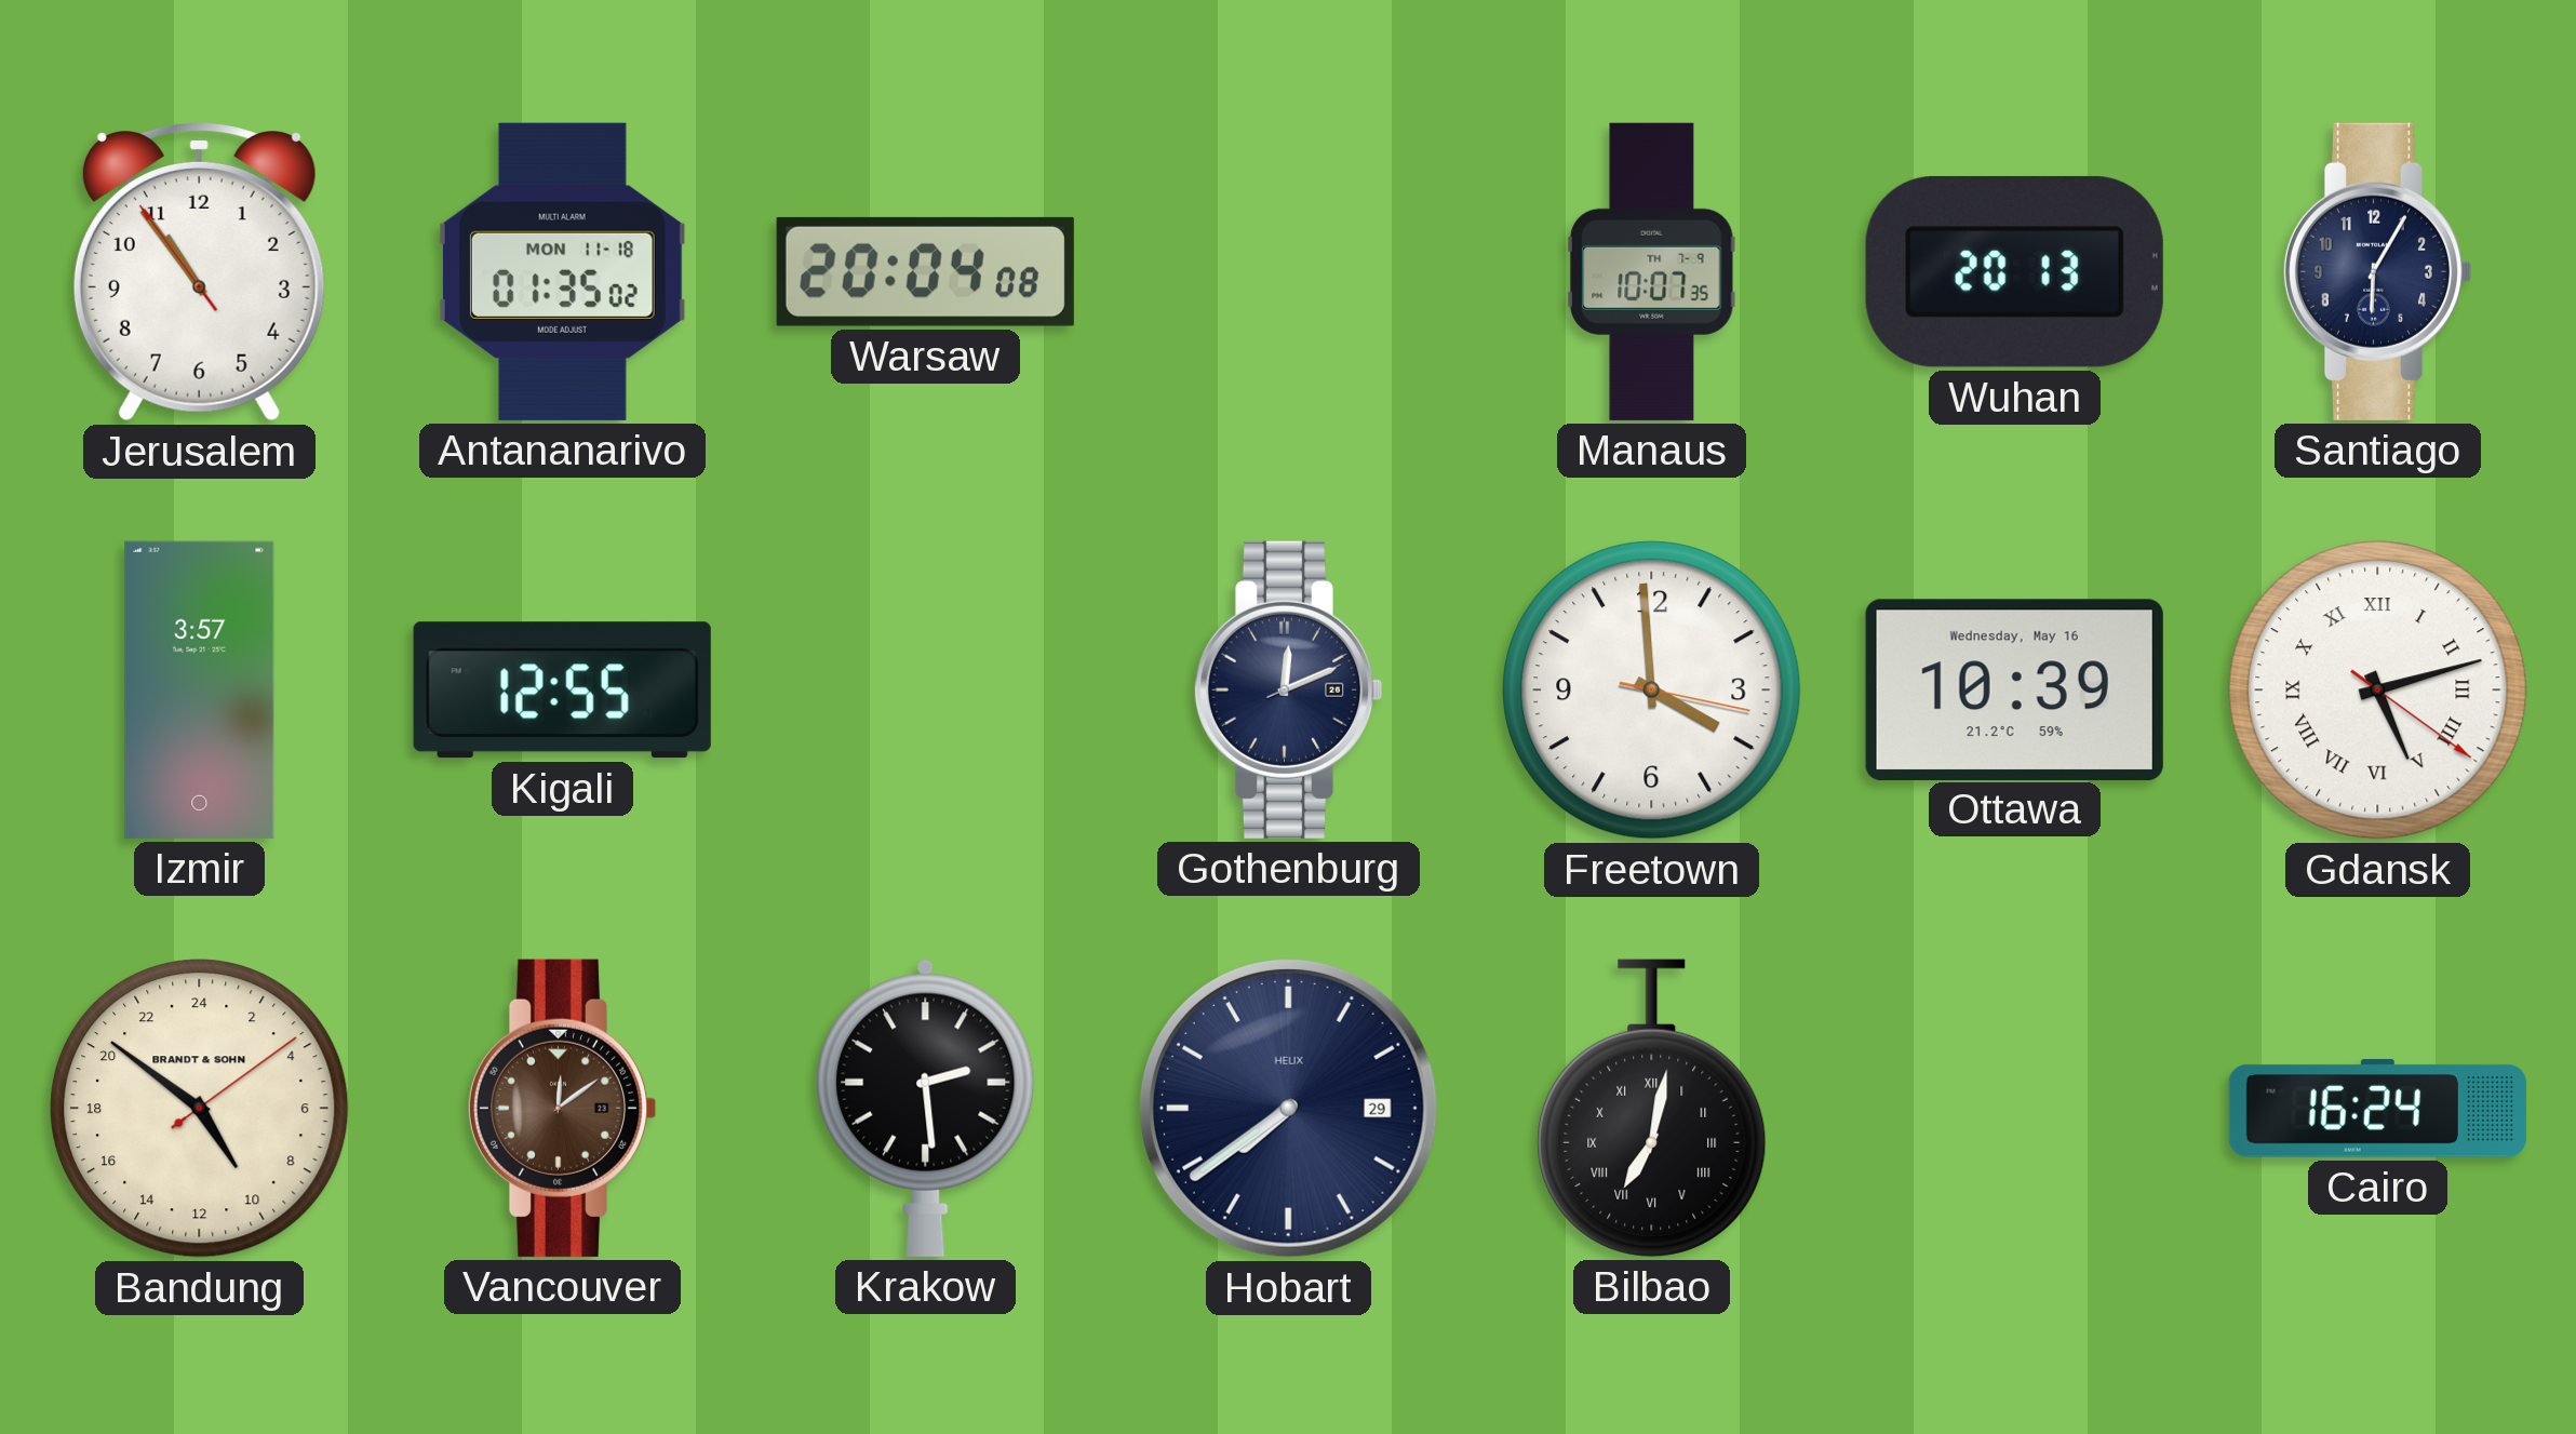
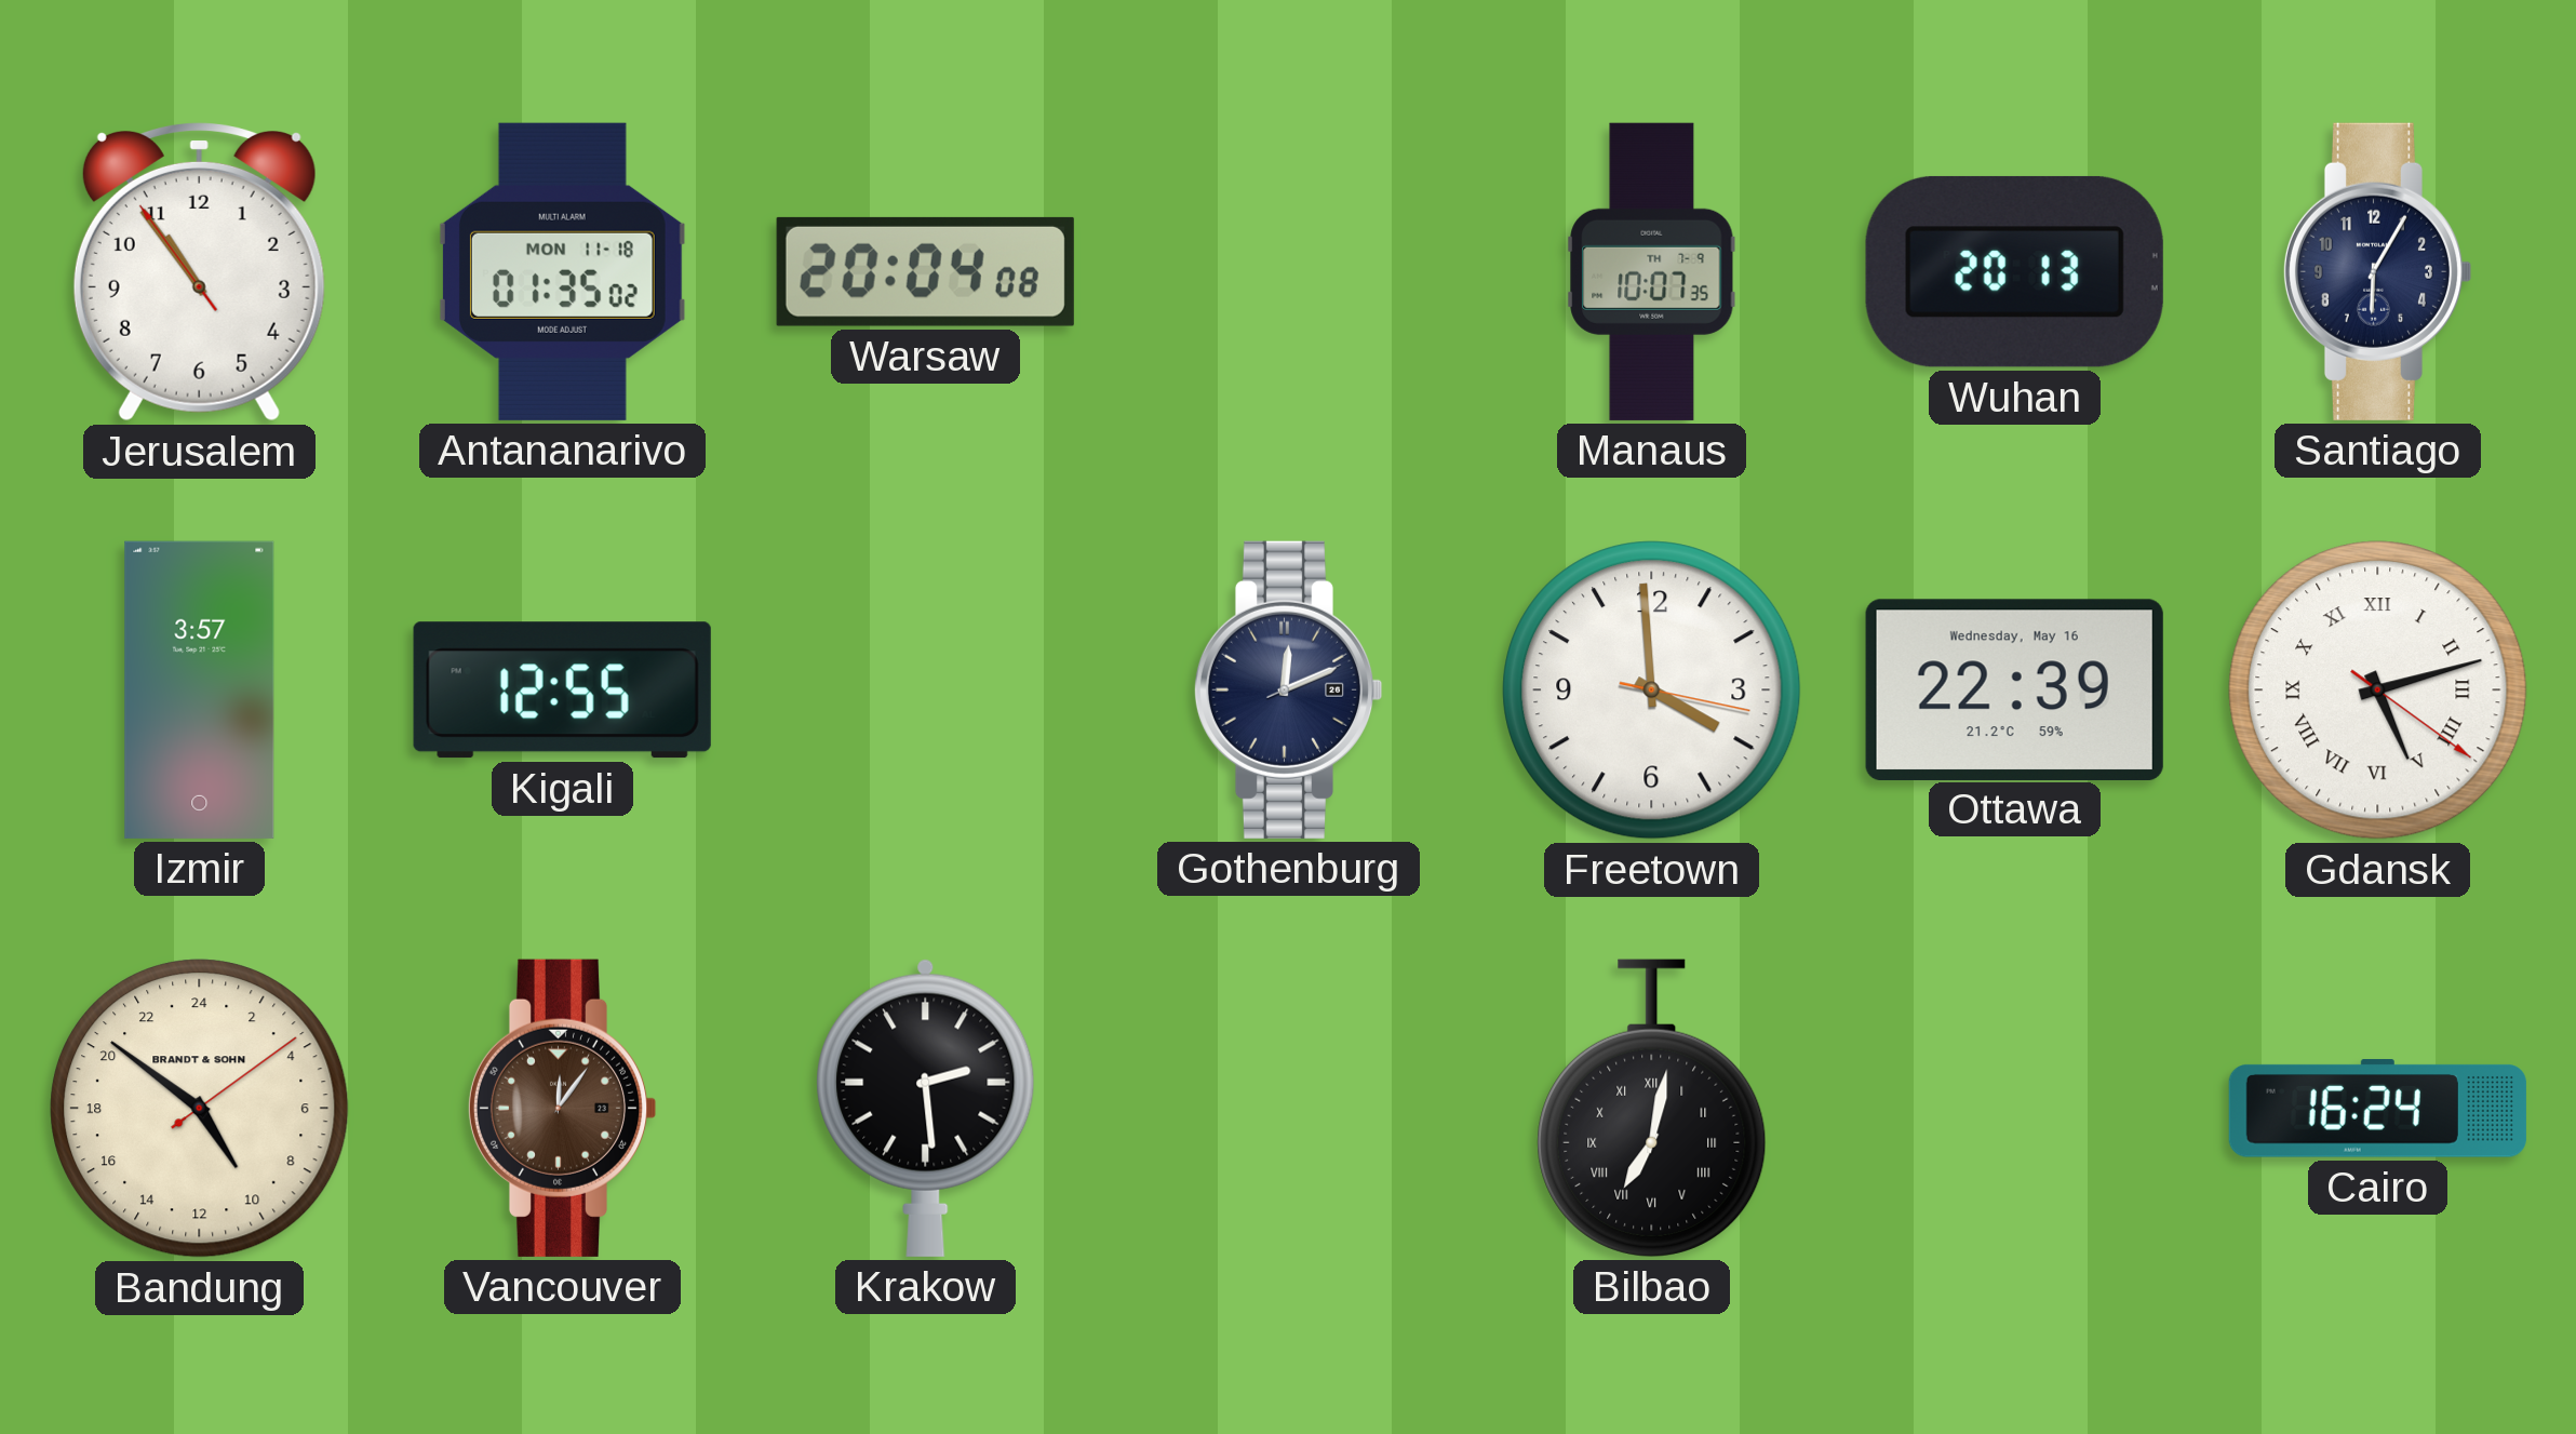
Ottawa: 10:39 -> 22:39 (2014, 689)
Vancouver: 12:09 -> 12:06 (562, 1108)
Hobart: 7:39 -> none (1288, 1108)
